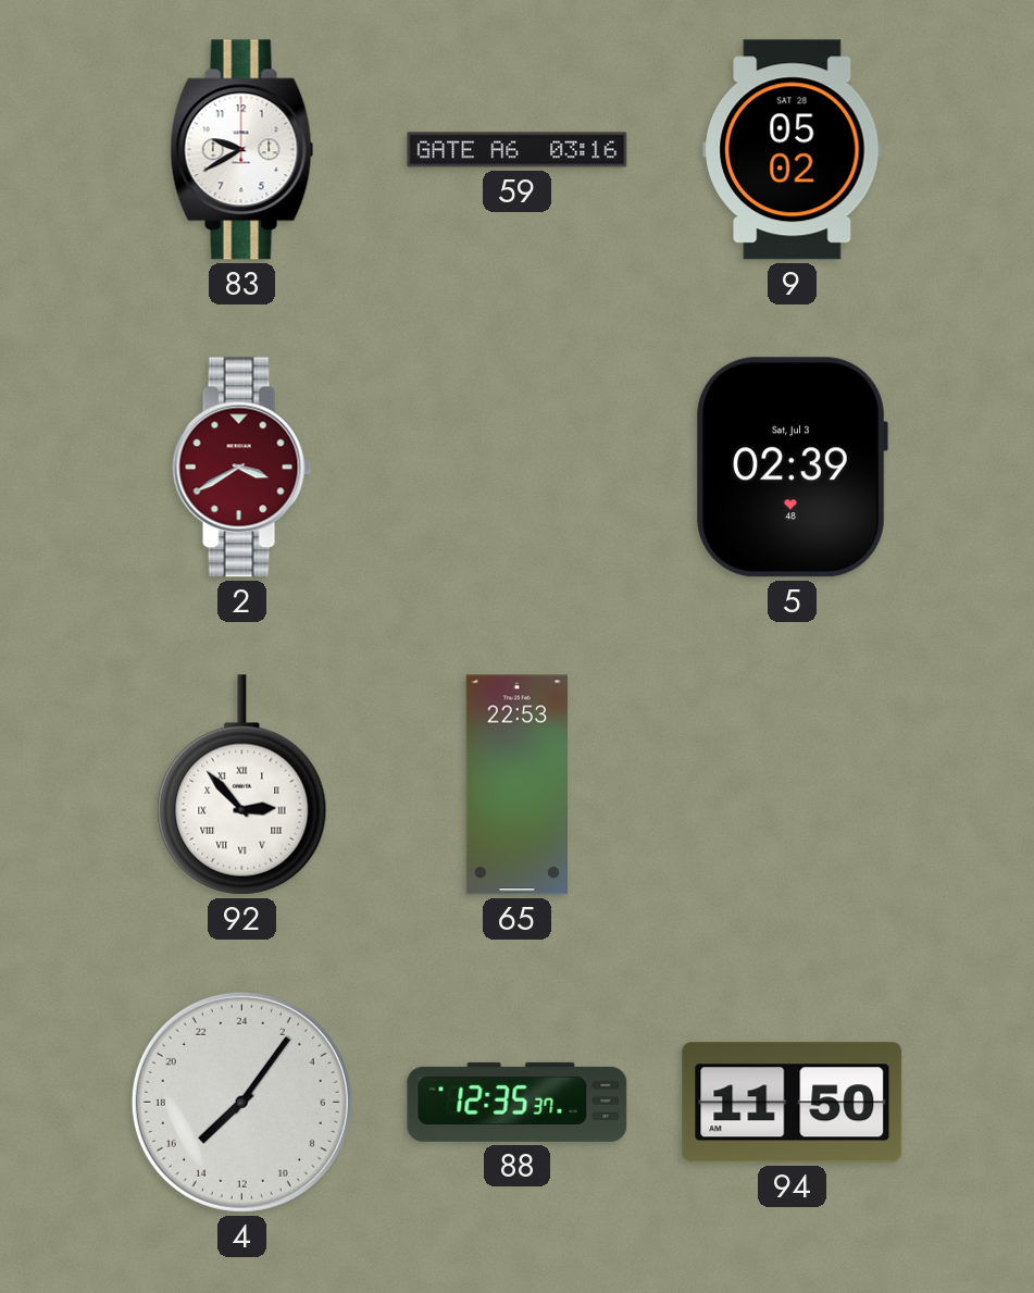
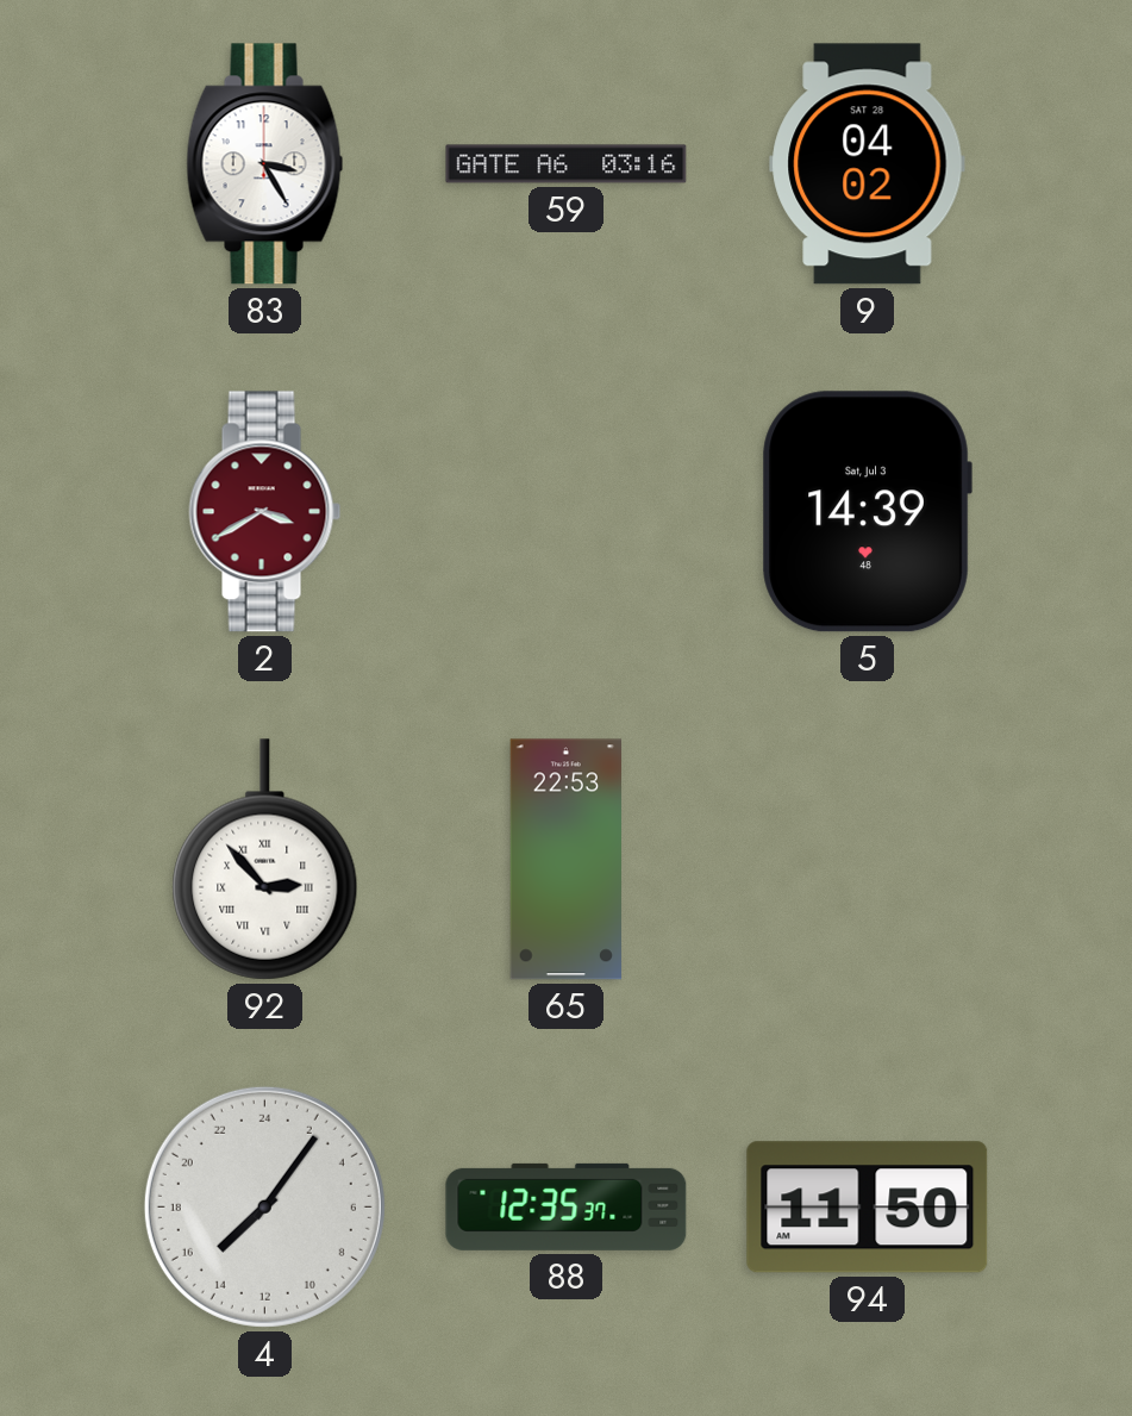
83: 9:40 -> 3:25 (265, 164)
9: 05:02 -> 04:02 (868, 164)
5: 02:39 -> 14:39 (867, 512)
